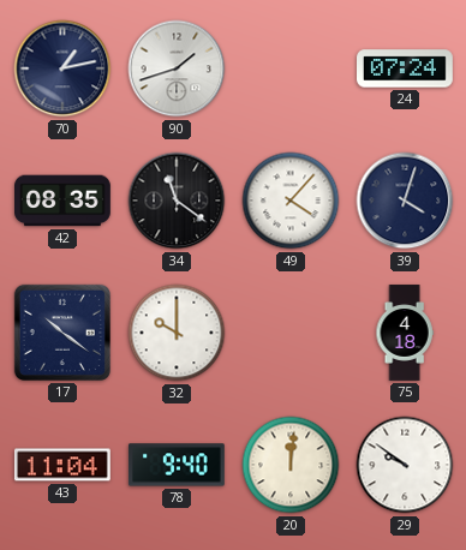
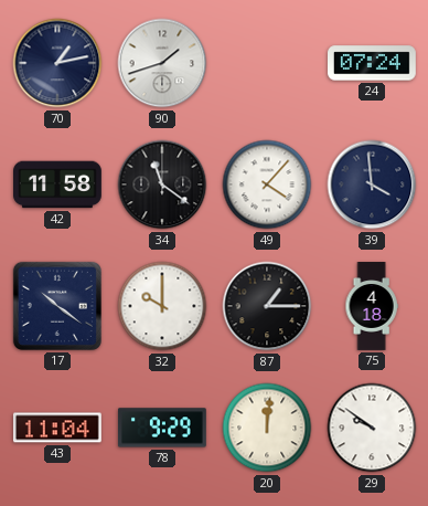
42: 08:35 -> 11:58 (58, 185)
39: 4:03 -> 3:59 (372, 185)
87: none -> 1:15 (267, 306)
78: 9:40 -> 9:29 (162, 428)
